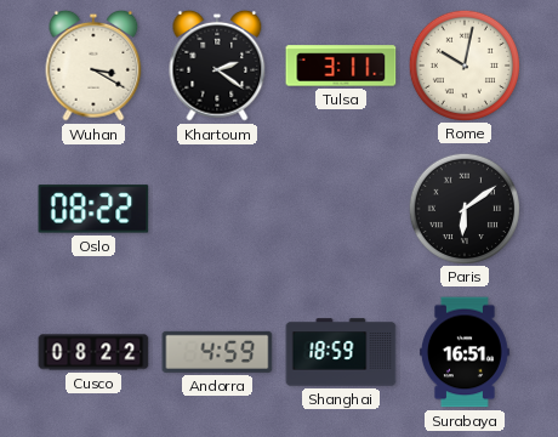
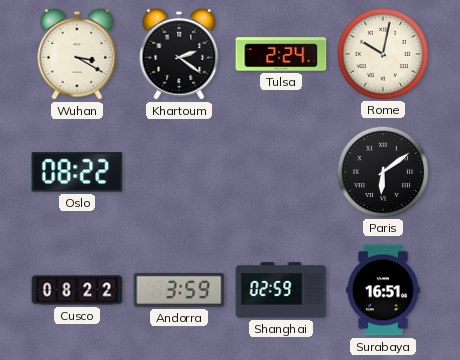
Tulsa: 3:11 -> 2:24 (281, 54)
Andorra: 4:59 -> 3:59 (179, 290)
Shanghai: 18:59 -> 02:59 (281, 290)
